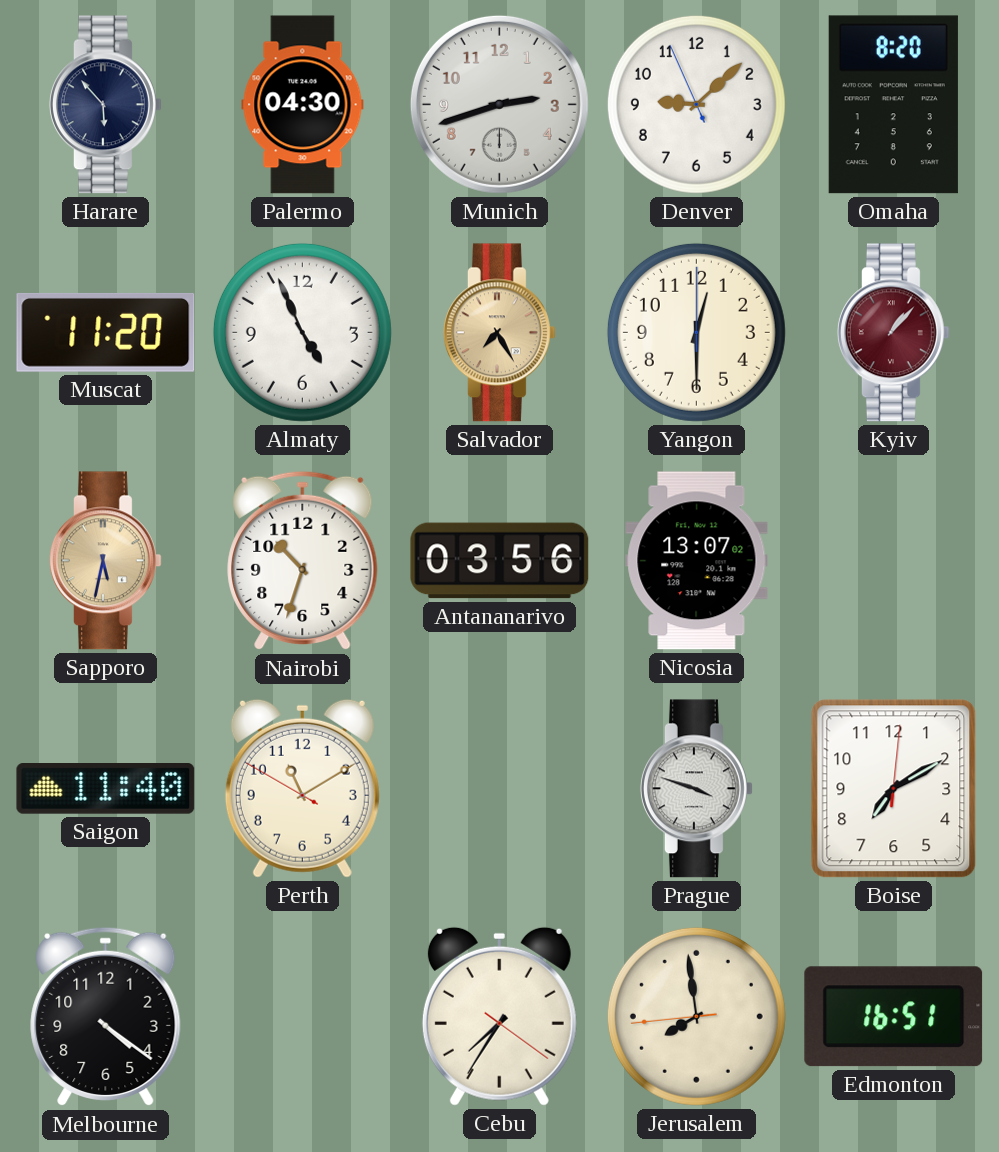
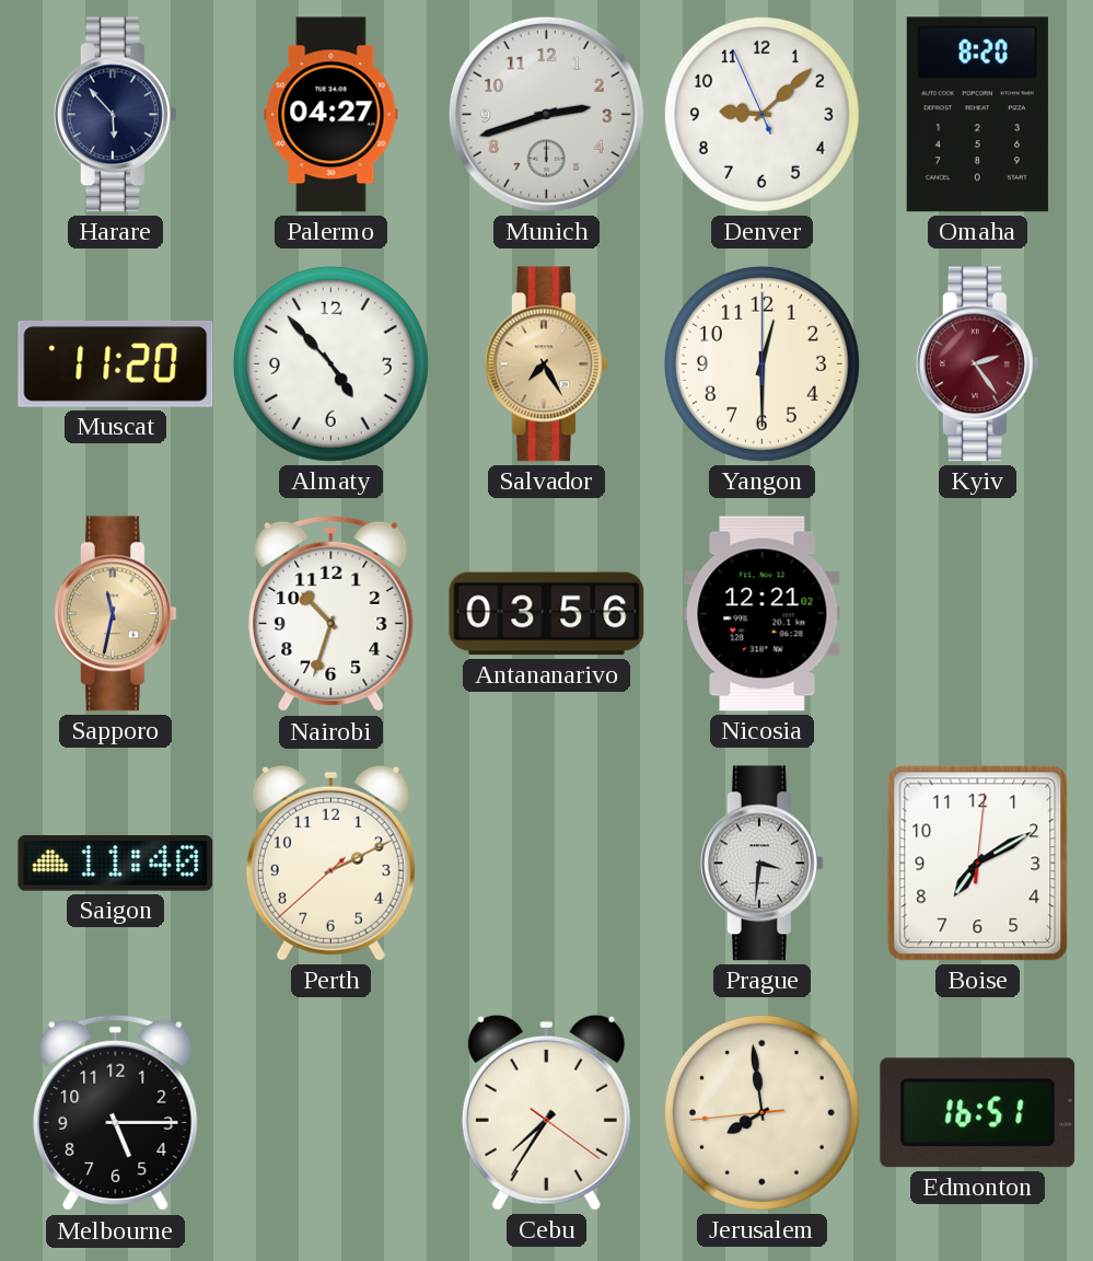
Palermo: 04:30 -> 04:27 (332, 115)
Almaty: 4:56 -> 4:53 (330, 363)
Kyiv: 1:07 -> 2:24 (977, 365)
Sapporo: 5:32 -> 11:32 (115, 614)
Nicosia: 13:07 -> 12:21 (763, 614)
Perth: 11:09 -> 2:10 (330, 863)
Prague: 3:48 -> 3:31 (761, 864)
Melbourne: 4:21 -> 5:15 (116, 1113)
